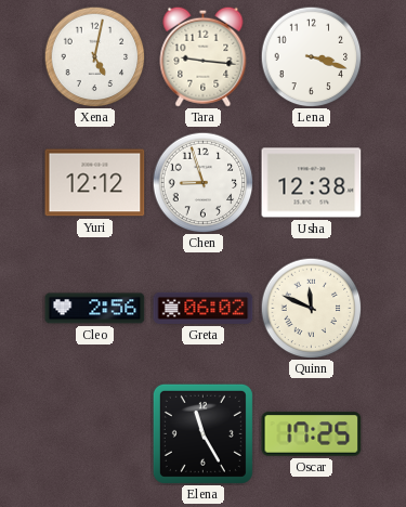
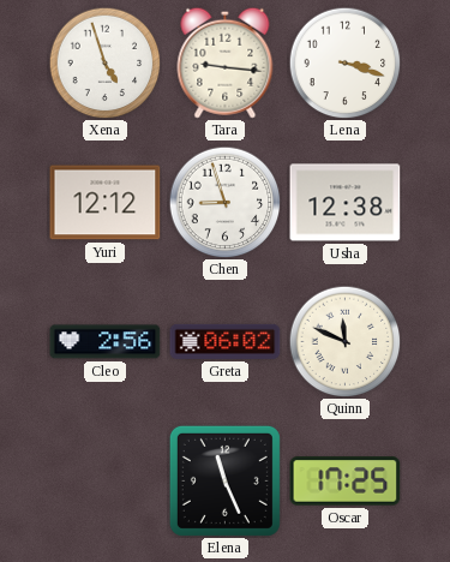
Xena: 5:02 -> 4:57 (104, 62)
Elena: 11:25 -> 11:26 (224, 480)
